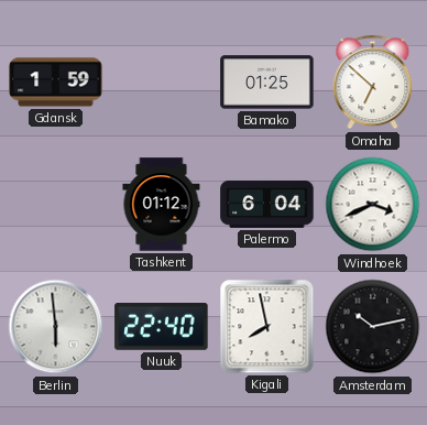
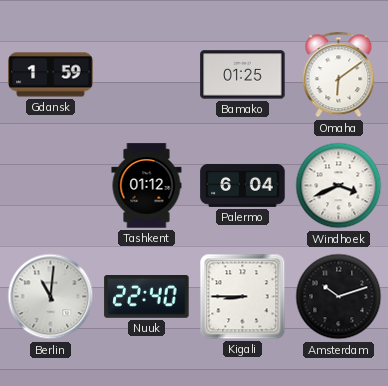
Omaha: 6:52 -> 6:09 (339, 75)
Berlin: 5:59 -> 11:01 (51, 297)
Kigali: 7:58 -> 8:45 (243, 297)
Amsterdam: 10:13 -> 10:12 (339, 297)
